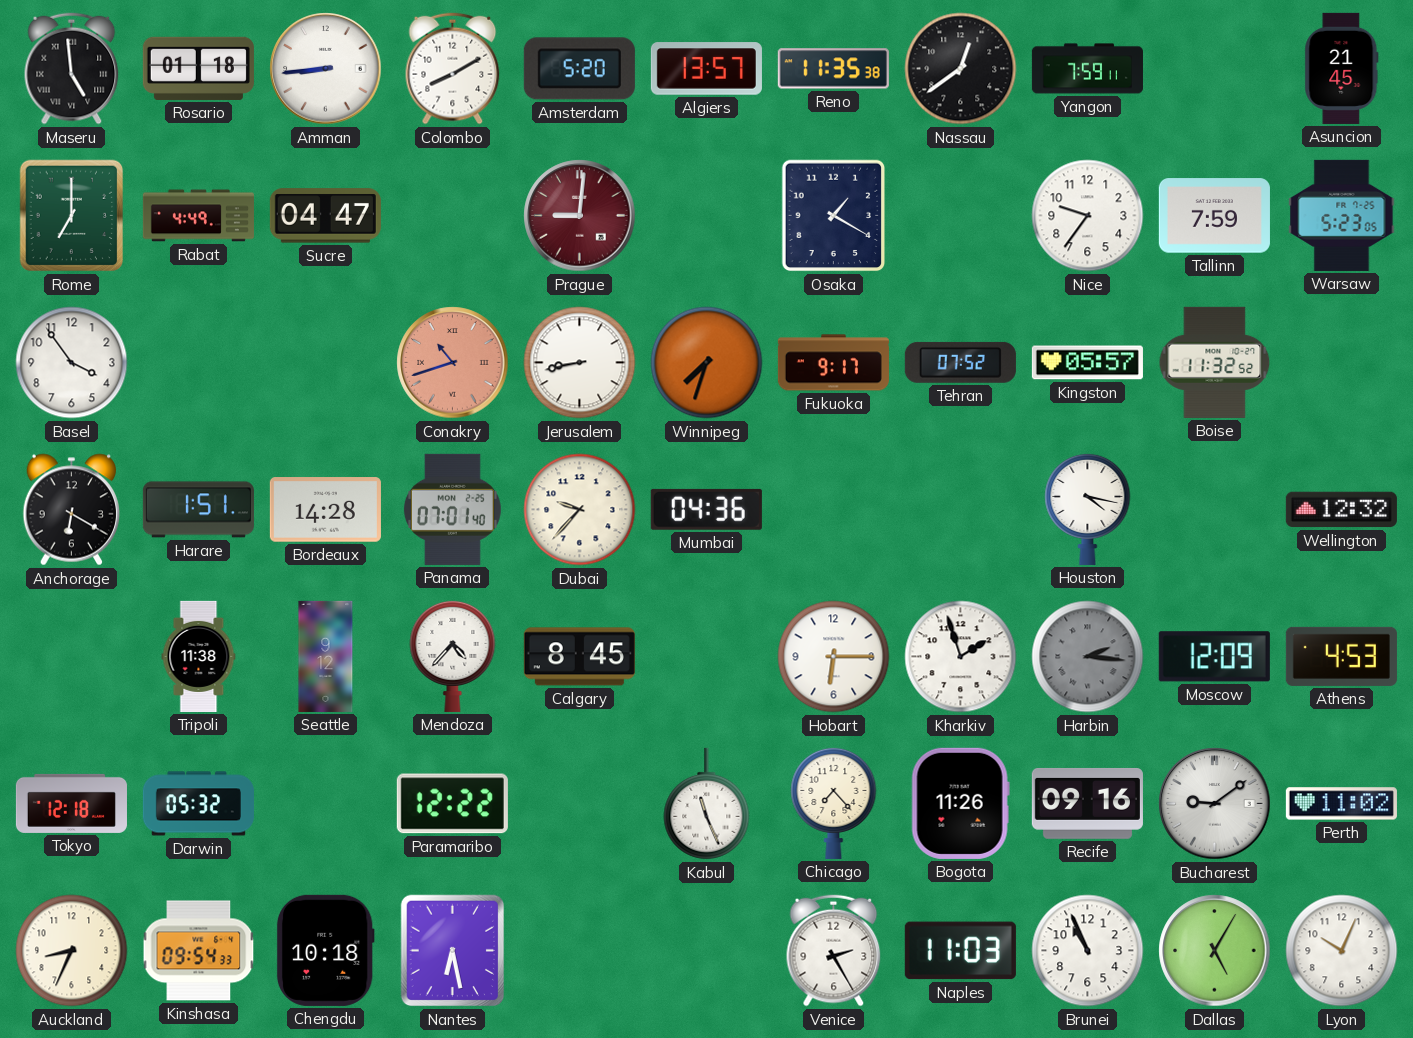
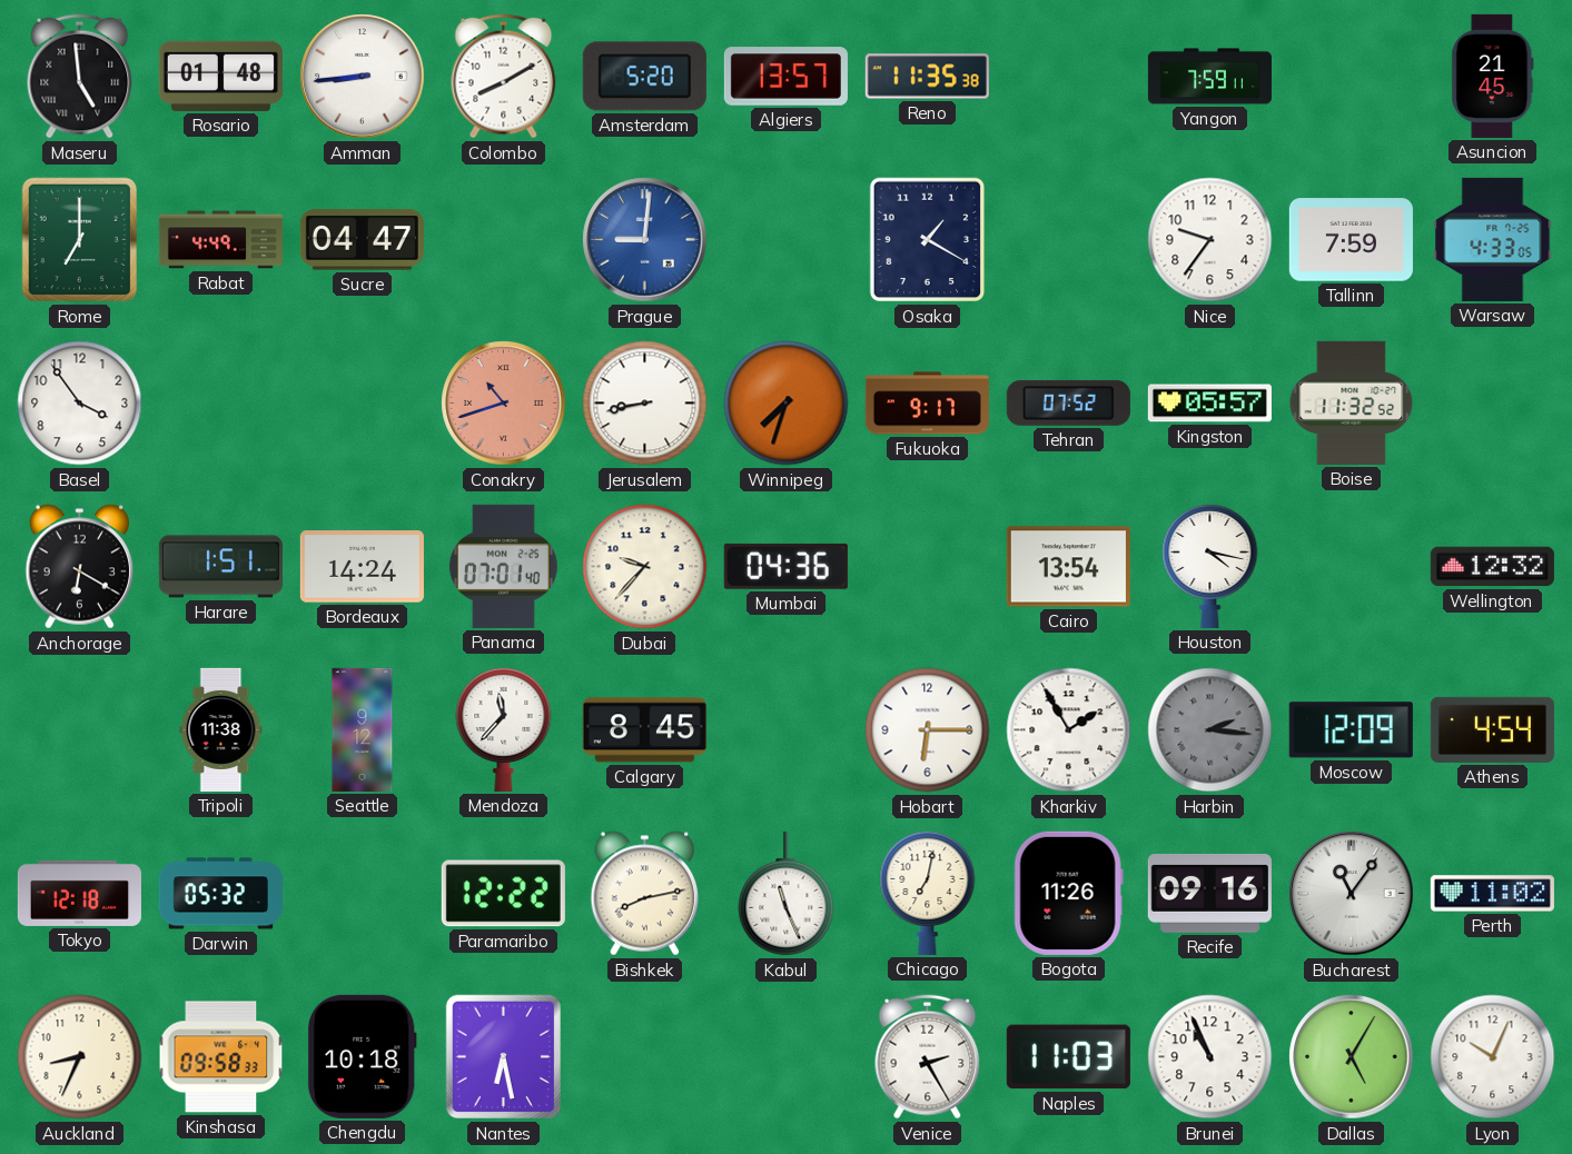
Rosario: 01:18 -> 01:48 (220, 76)
Nassau: 12:39 -> none (961, 69)
Prague dial: burgundy -> blue (645, 240)
Warsaw: 5:23 -> 4:33 (1493, 239)
Bordeaux: 14:28 -> 14:24 (362, 567)
Cairo: none -> 13:54 (1068, 567)
Mendoza: 4:37 -> 11:37 (504, 729)
Kharkiv: 1:57 -> 1:55 (1069, 730)
Athens: 4:53 -> 4:54 (1492, 729)
Bishkek: none -> 8:13 (645, 894)
Chicago: 7:23 -> 7:02 (928, 893)
Bucharest: 9:09 -> 11:06 (1352, 894)
Kinshasa: 09:54 -> 09:58 (221, 1057)
